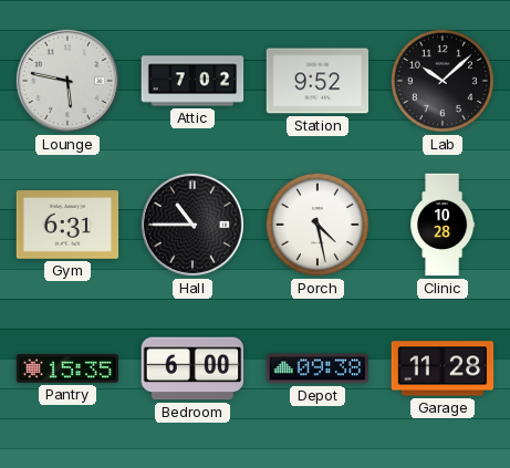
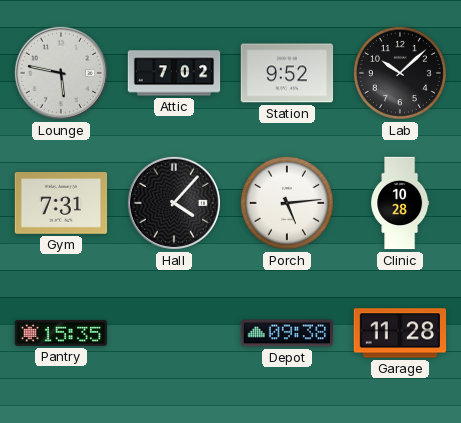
Gym: 6:31 -> 7:31 (61, 204)
Hall: 10:45 -> 4:07 (174, 203)
Porch: 4:28 -> 5:14 (287, 203)
Bedroom: 6:00 -> none (192, 368)
